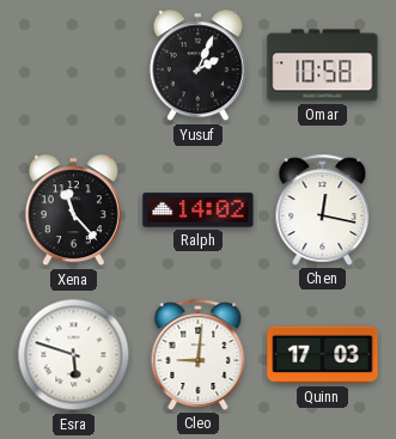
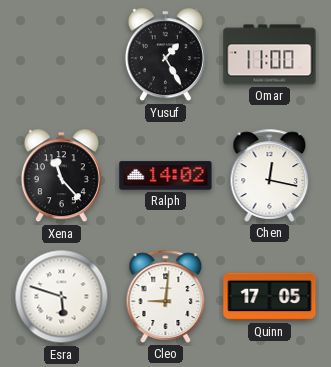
Yusuf: 2:04 -> 1:25 (165, 55)
Omar: 10:58 -> 11:00 (270, 55)
Quinn: 17:03 -> 17:05 (270, 297)
